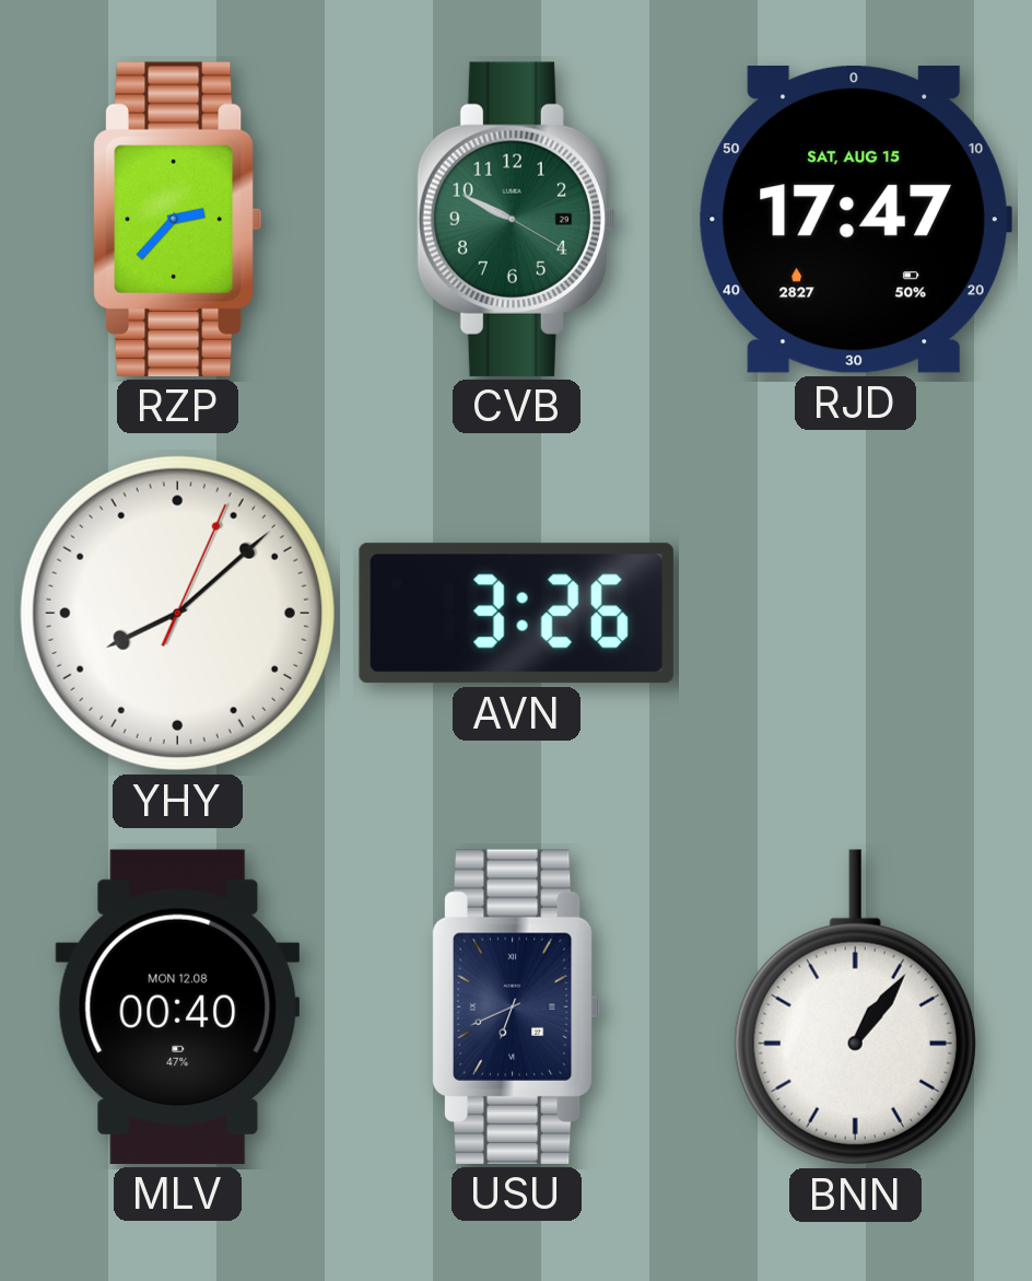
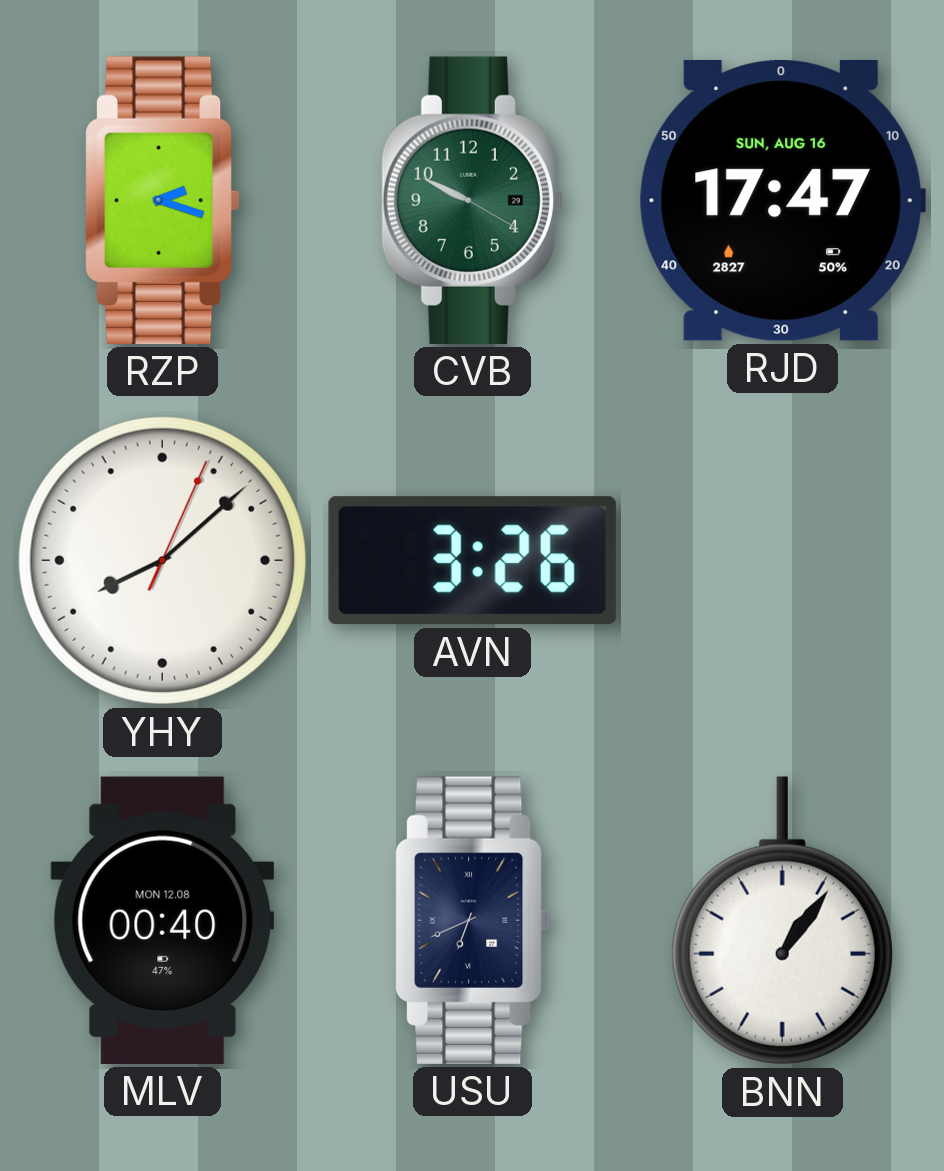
RZP: 2:37 -> 2:18 (162, 200)
RJD date: SAT, AUG 15 -> SUN, AUG 16 (782, 200)
